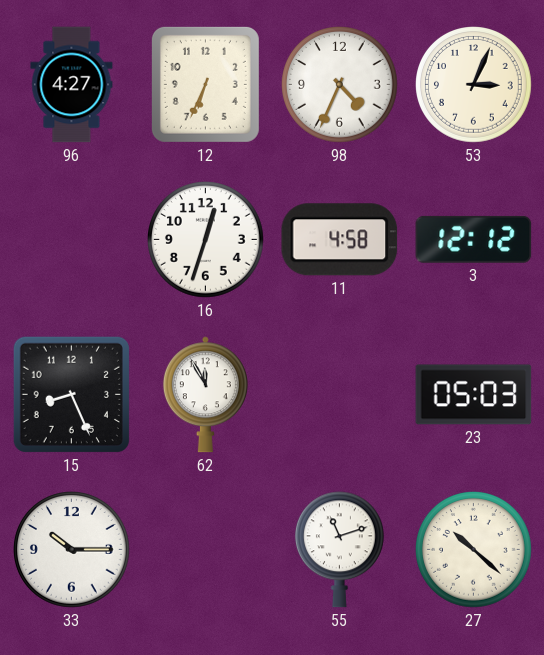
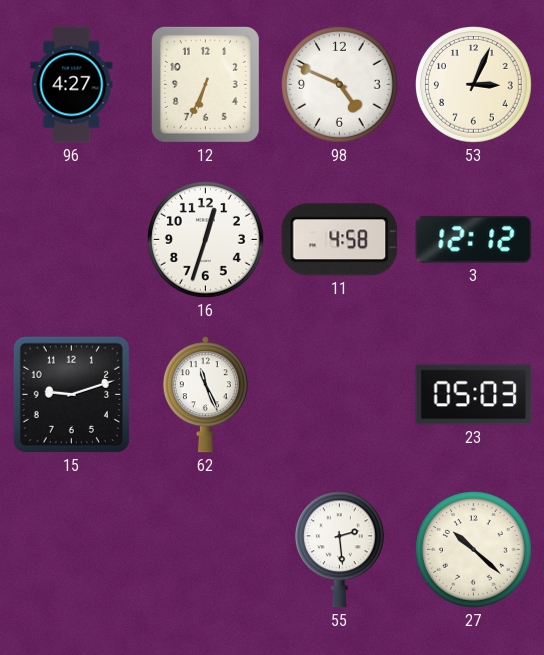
98: 4:34 -> 4:49 (340, 85)
15: 8:26 -> 9:12 (71, 394)
62: 11:55 -> 11:26 (205, 395)
33: 10:15 -> none (72, 550)
55: 11:12 -> 2:29 (339, 550)
